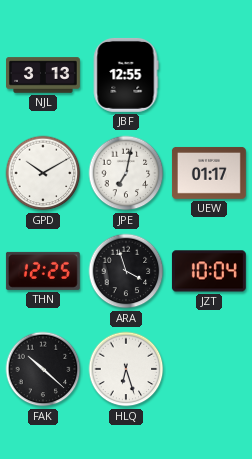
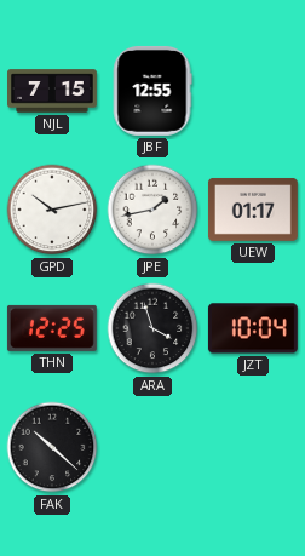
NJL: 3:13 -> 7:15 (53, 91)
GPD: 10:10 -> 10:13 (52, 210)
JPE: 7:02 -> 1:43 (152, 210)
HLQ: 6:27 -> none (126, 369)
